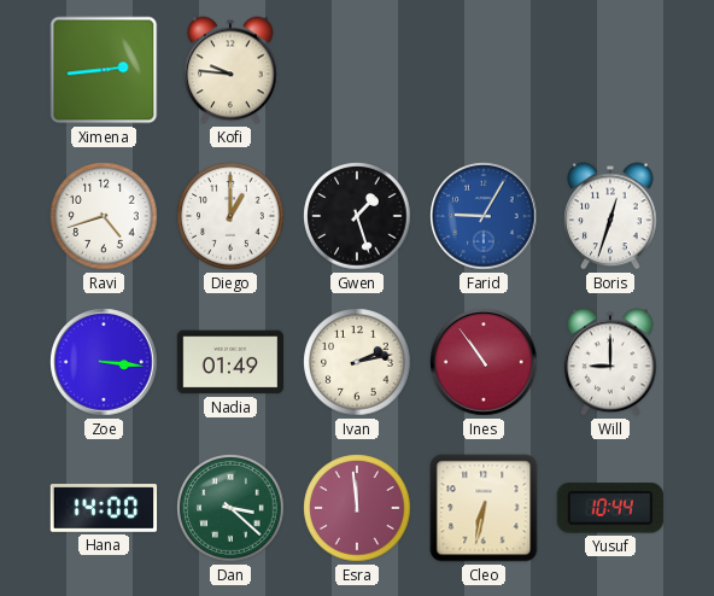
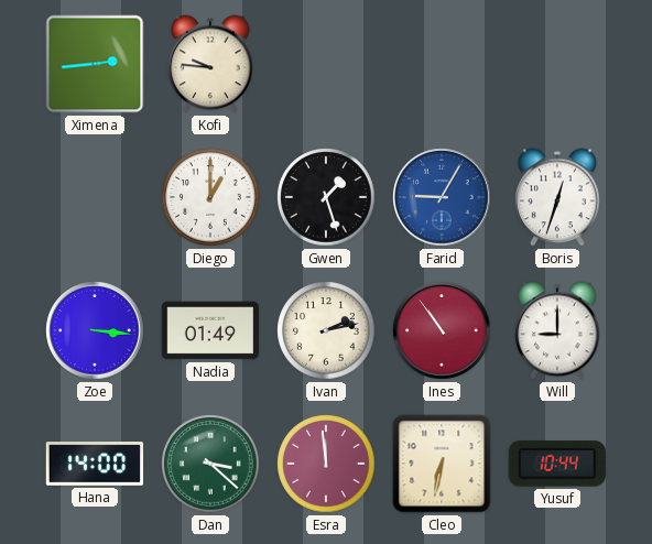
Ravi: 4:42 -> none (104, 216)
